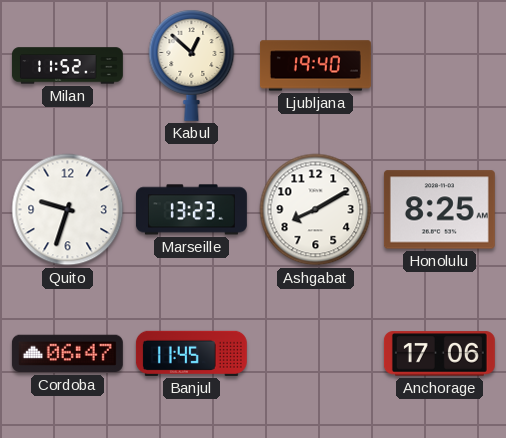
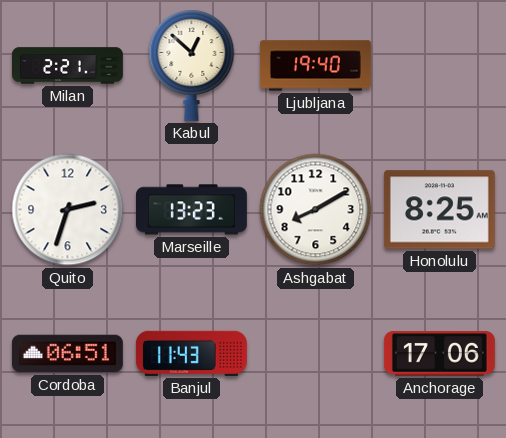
Milan: 11:52 -> 2:21 (68, 66)
Quito: 9:33 -> 2:33 (68, 210)
Cordoba: 06:47 -> 06:51 (67, 354)
Banjul: 11:45 -> 11:43 (191, 353)
